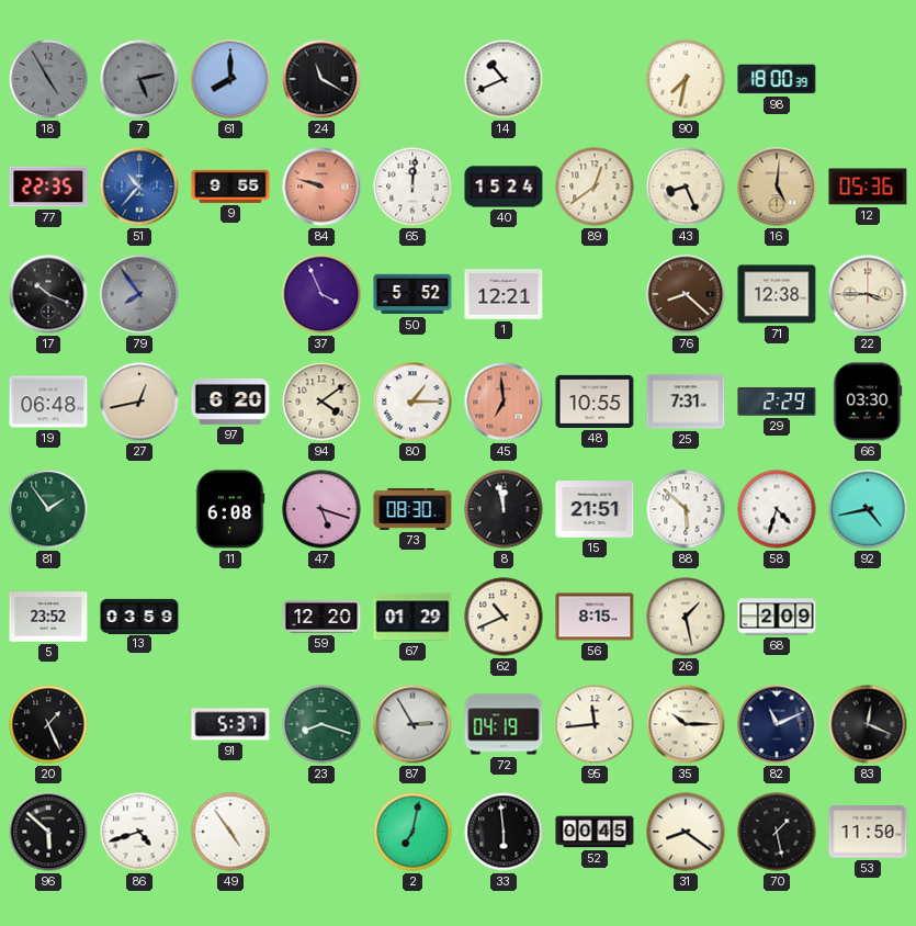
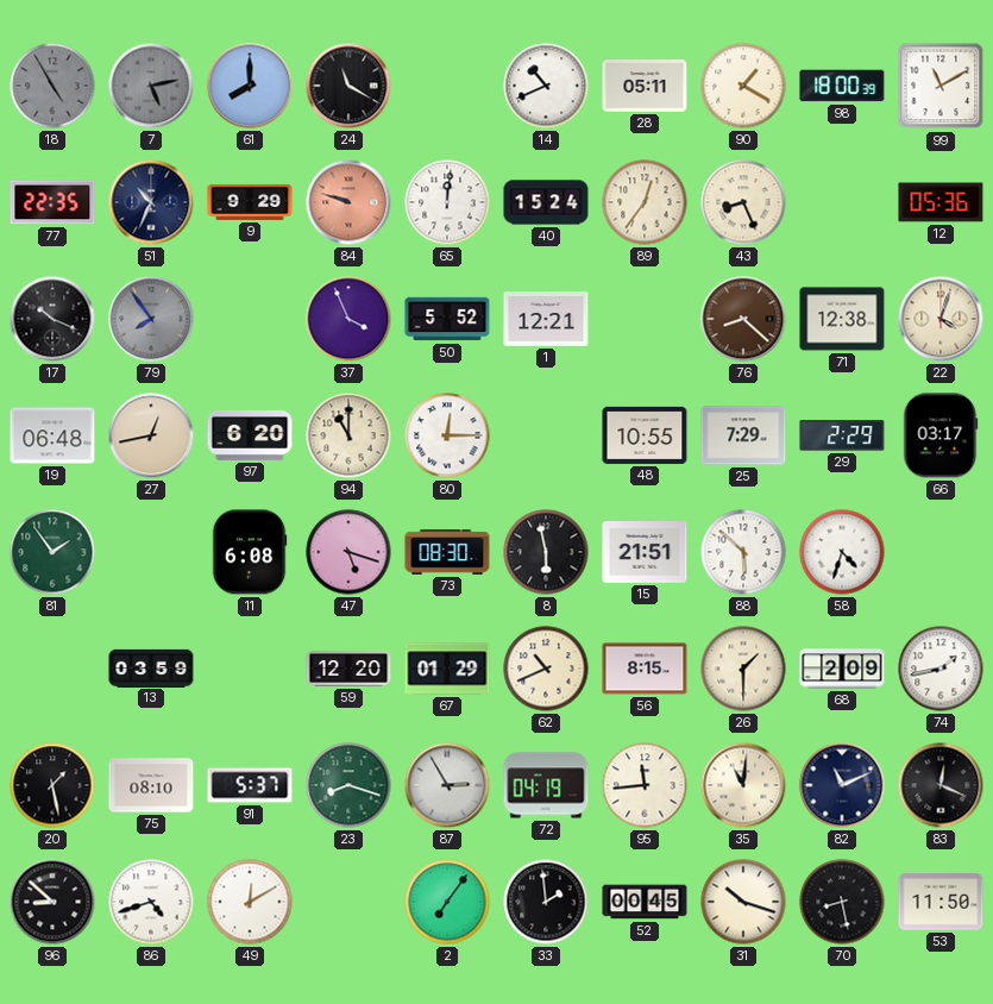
28: none -> 05:11 (645, 86)
90: 7:32 -> 1:20 (743, 86)
99: none -> 11:10 (941, 86)
51: 10:37 -> 10:34 (151, 202)
51 dial: blue -> navy (151, 202)
9: 9:55 -> 9:29 (250, 202)
89: 12:39 -> 12:36 (645, 202)
16: 5:01 -> none (777, 187)
22: 3:45 -> 4:03 (941, 319)
94: 4:09 -> 11:00 (348, 435)
80: 1:15 -> 12:15 (447, 435)
45: 6:59 -> none (504, 402)
25: 7:31 -> 7:29 (743, 435)
66: 03:30 -> 03:17 (941, 435)
8: 11:58 -> 5:58 (546, 552)
92: 4:43 -> none (868, 509)
5: 23:52 -> none (48, 617)
26: 1:28 -> 1:30 (743, 669)
74: none -> 1:43 (941, 669)
20: 1:26 -> 1:28 (52, 785)
75: none -> 08:10 (151, 785)
35: 10:15 -> 11:01 (743, 785)
96: 5:52 -> 8:52 (52, 902)
49: 4:54 -> 12:10 (250, 902)
2: 7:02 -> 7:06 (447, 902)
33: 5:59 -> 1:59 (546, 902)
31: 8:21 -> 10:18 (743, 902)
70: 1:28 -> 8:28 (842, 902)
